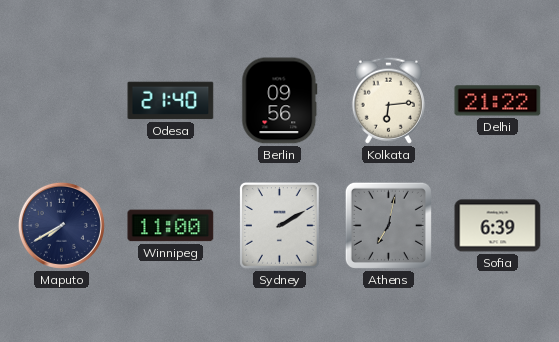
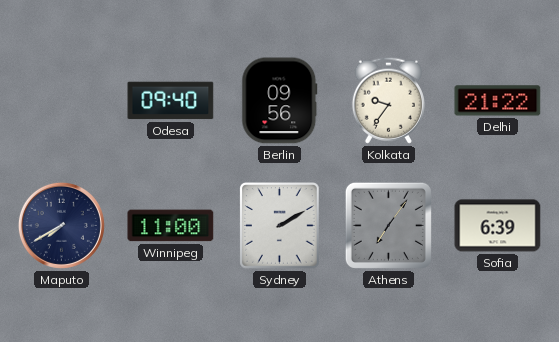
Odesa: 21:40 -> 09:40 (171, 101)
Kolkata: 6:14 -> 9:36 (388, 100)
Athens: 7:02 -> 7:06 (388, 225)
